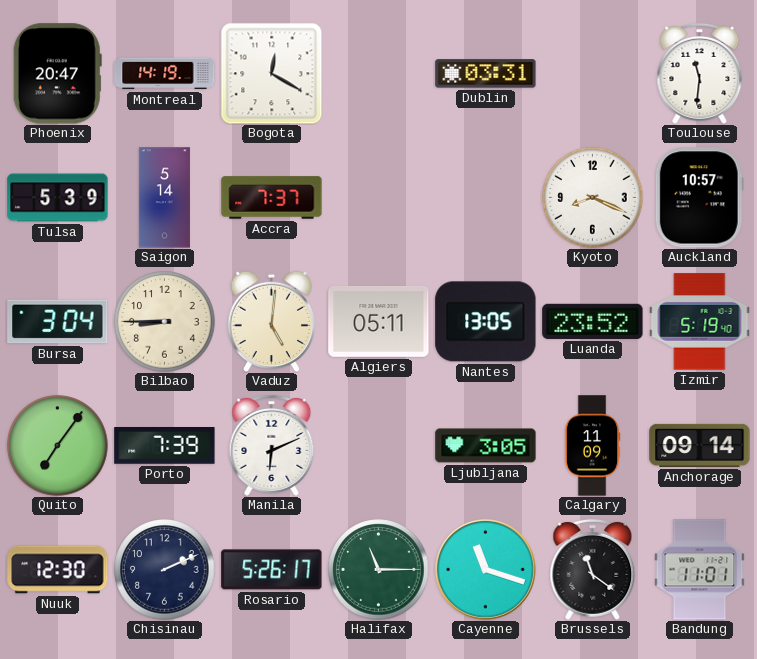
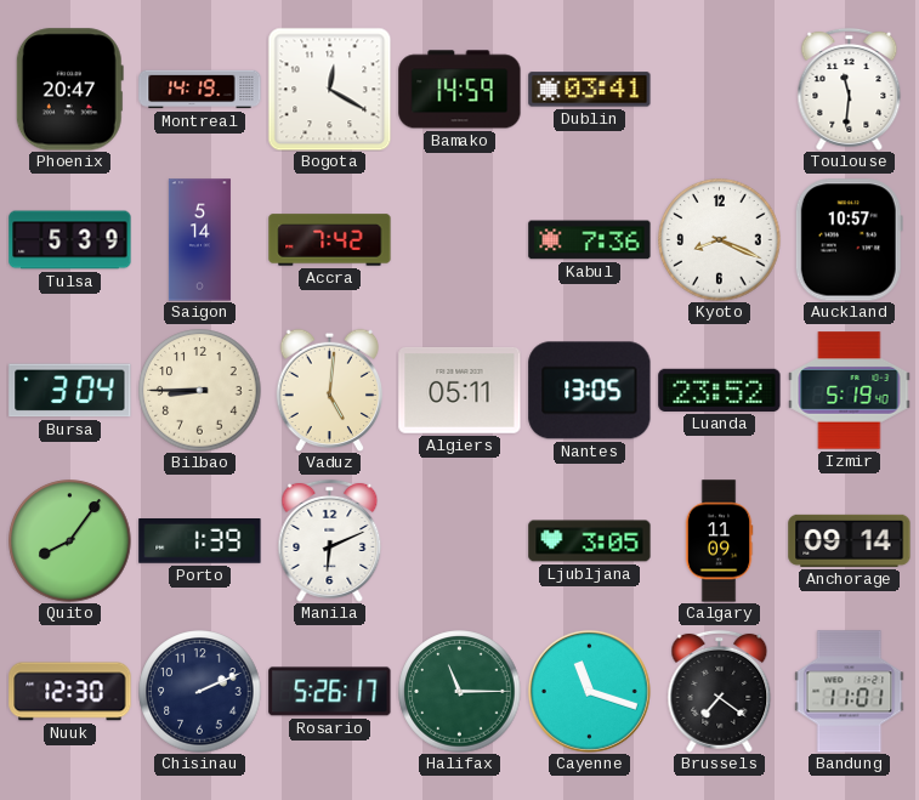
Bamako: none -> 14:59 (460, 90)
Dublin: 03:31 -> 03:41 (590, 90)
Accra: 7:37 -> 7:42 (330, 240)
Kabul: none -> 7:36 (590, 240)
Quito: 7:06 -> 8:06 (70, 541)
Porto: 7:39 -> 1:39 (200, 541)
Brussels: 11:21 -> 7:21 (720, 691)
